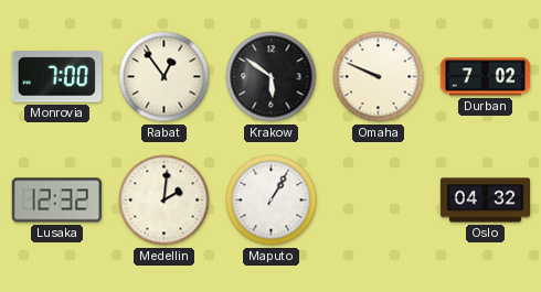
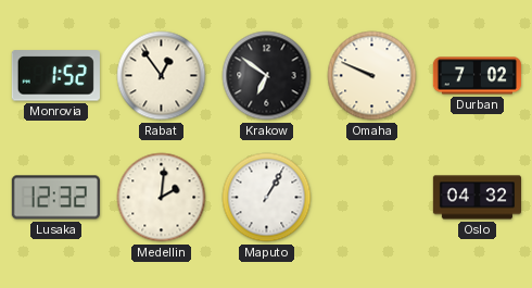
Monrovia: 7:00 -> 1:52 (55, 76)
Krakow: 5:51 -> 6:51 (267, 76)
